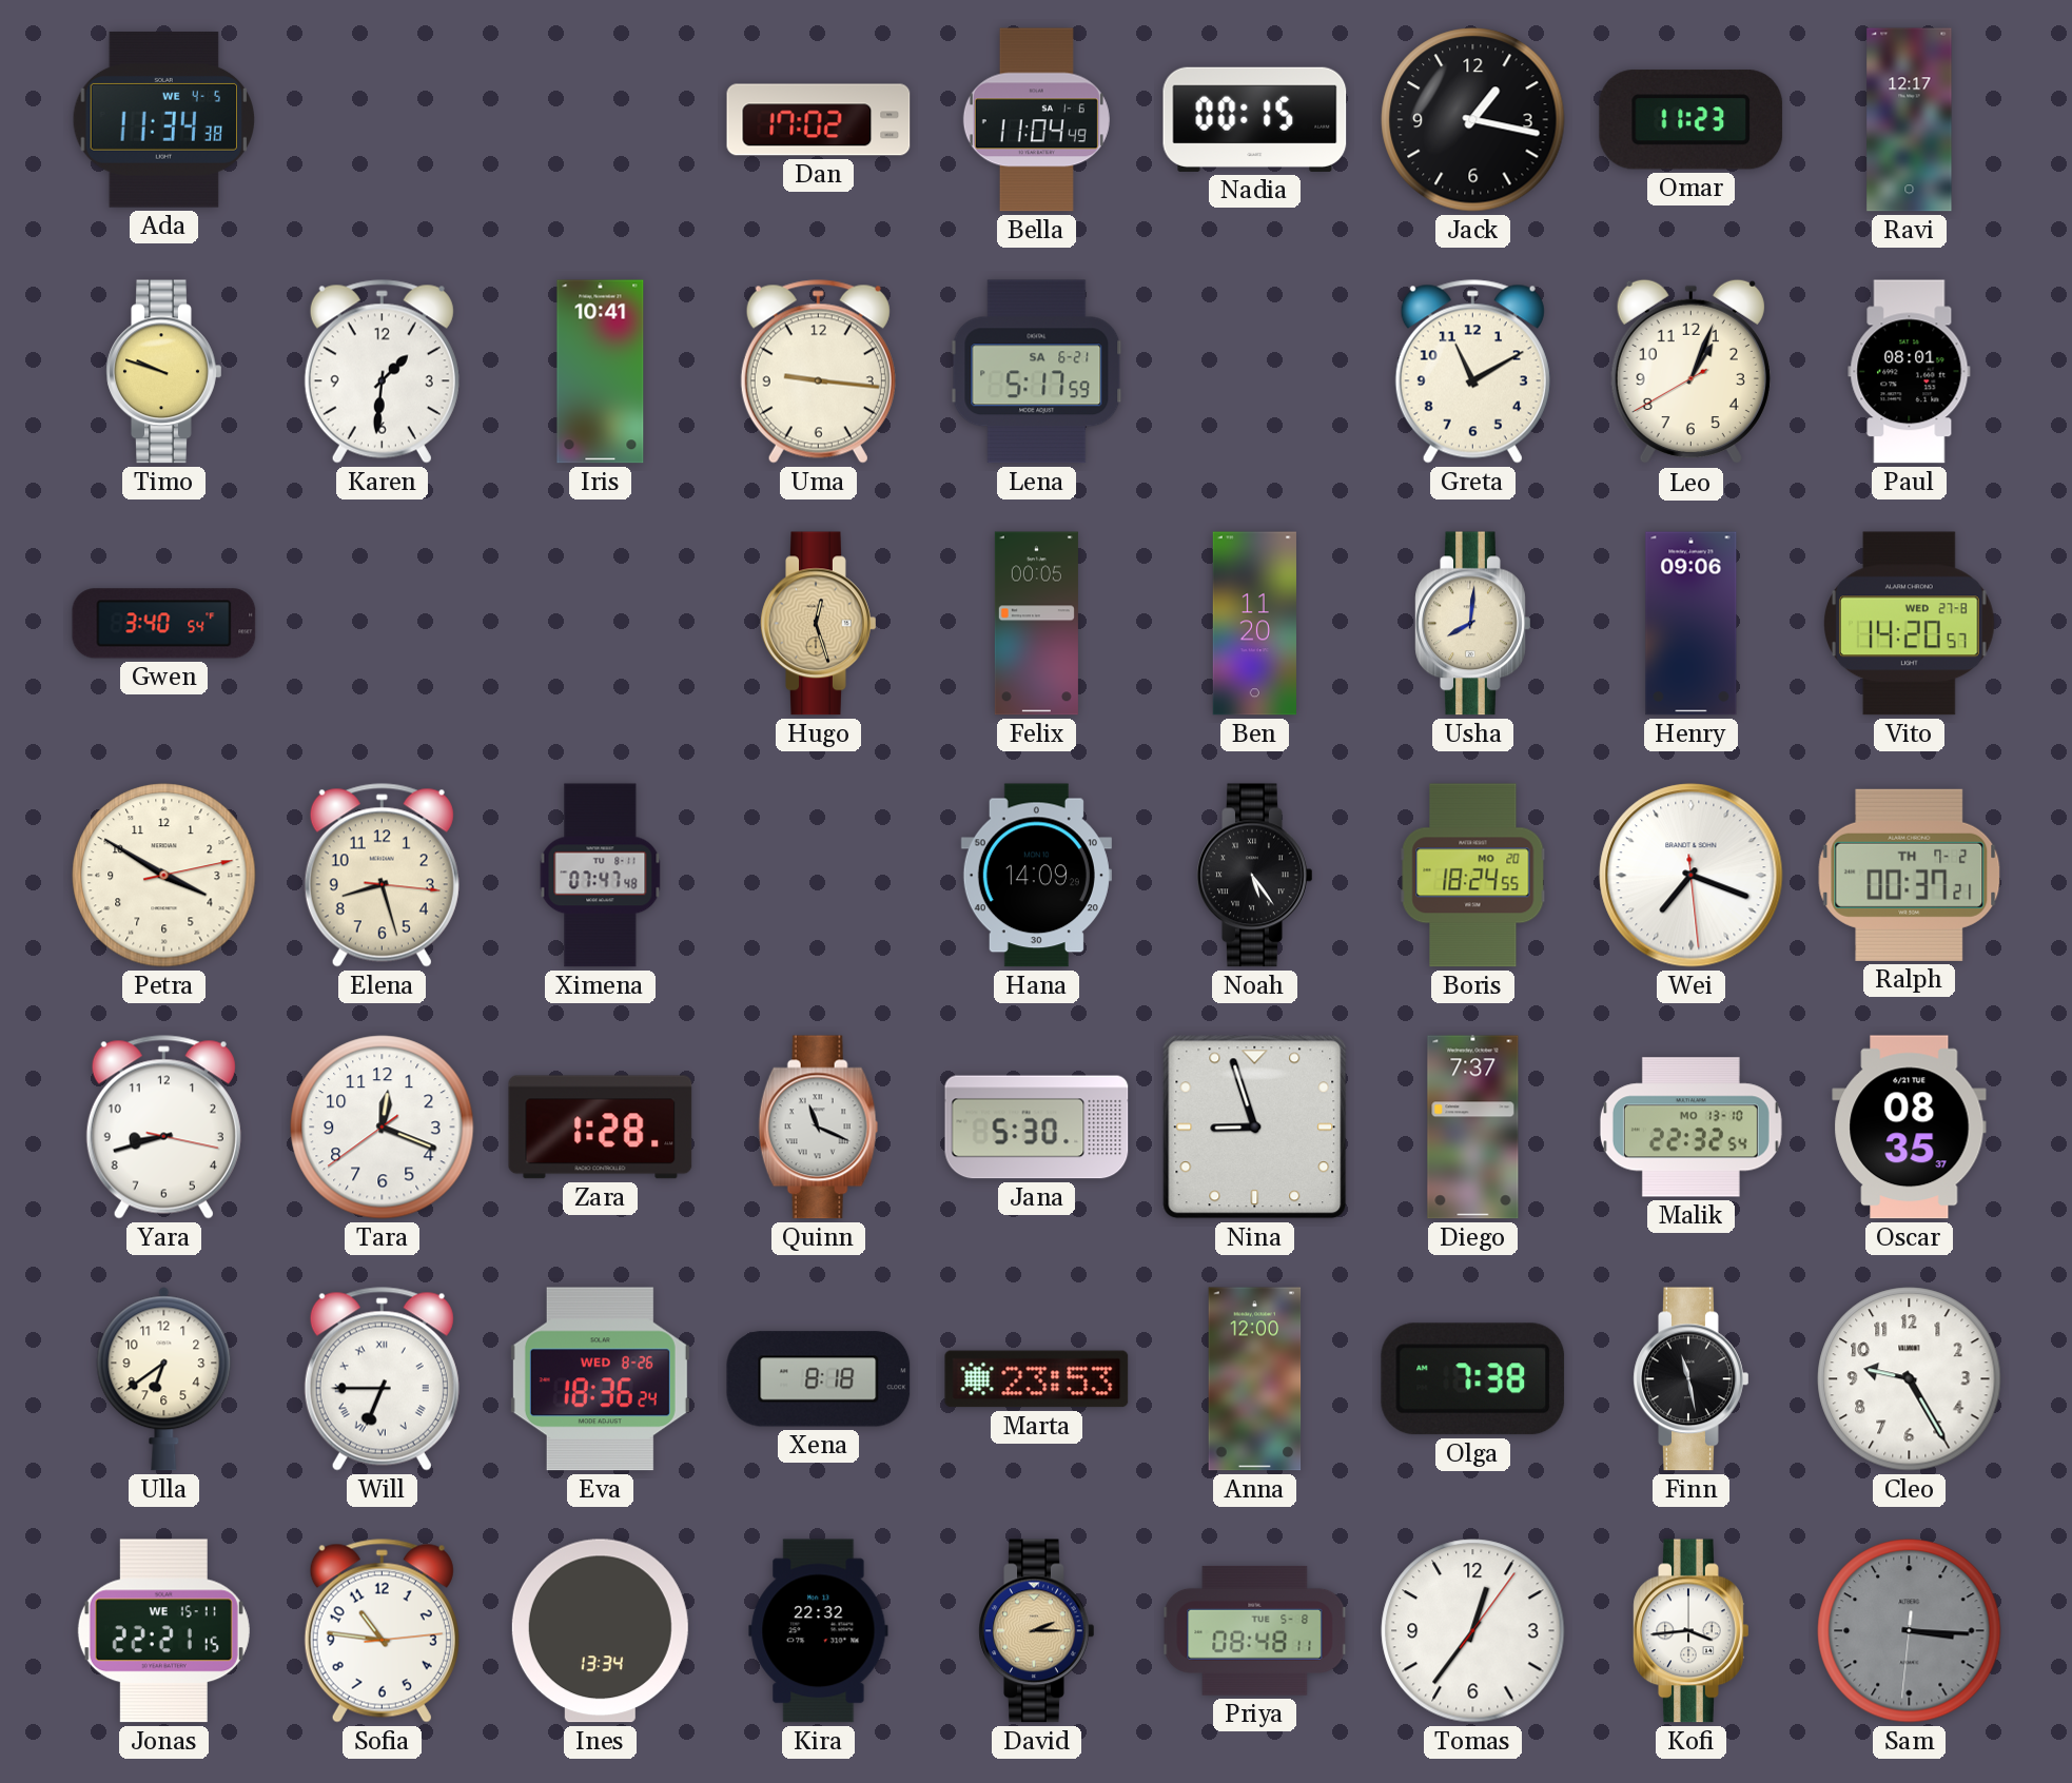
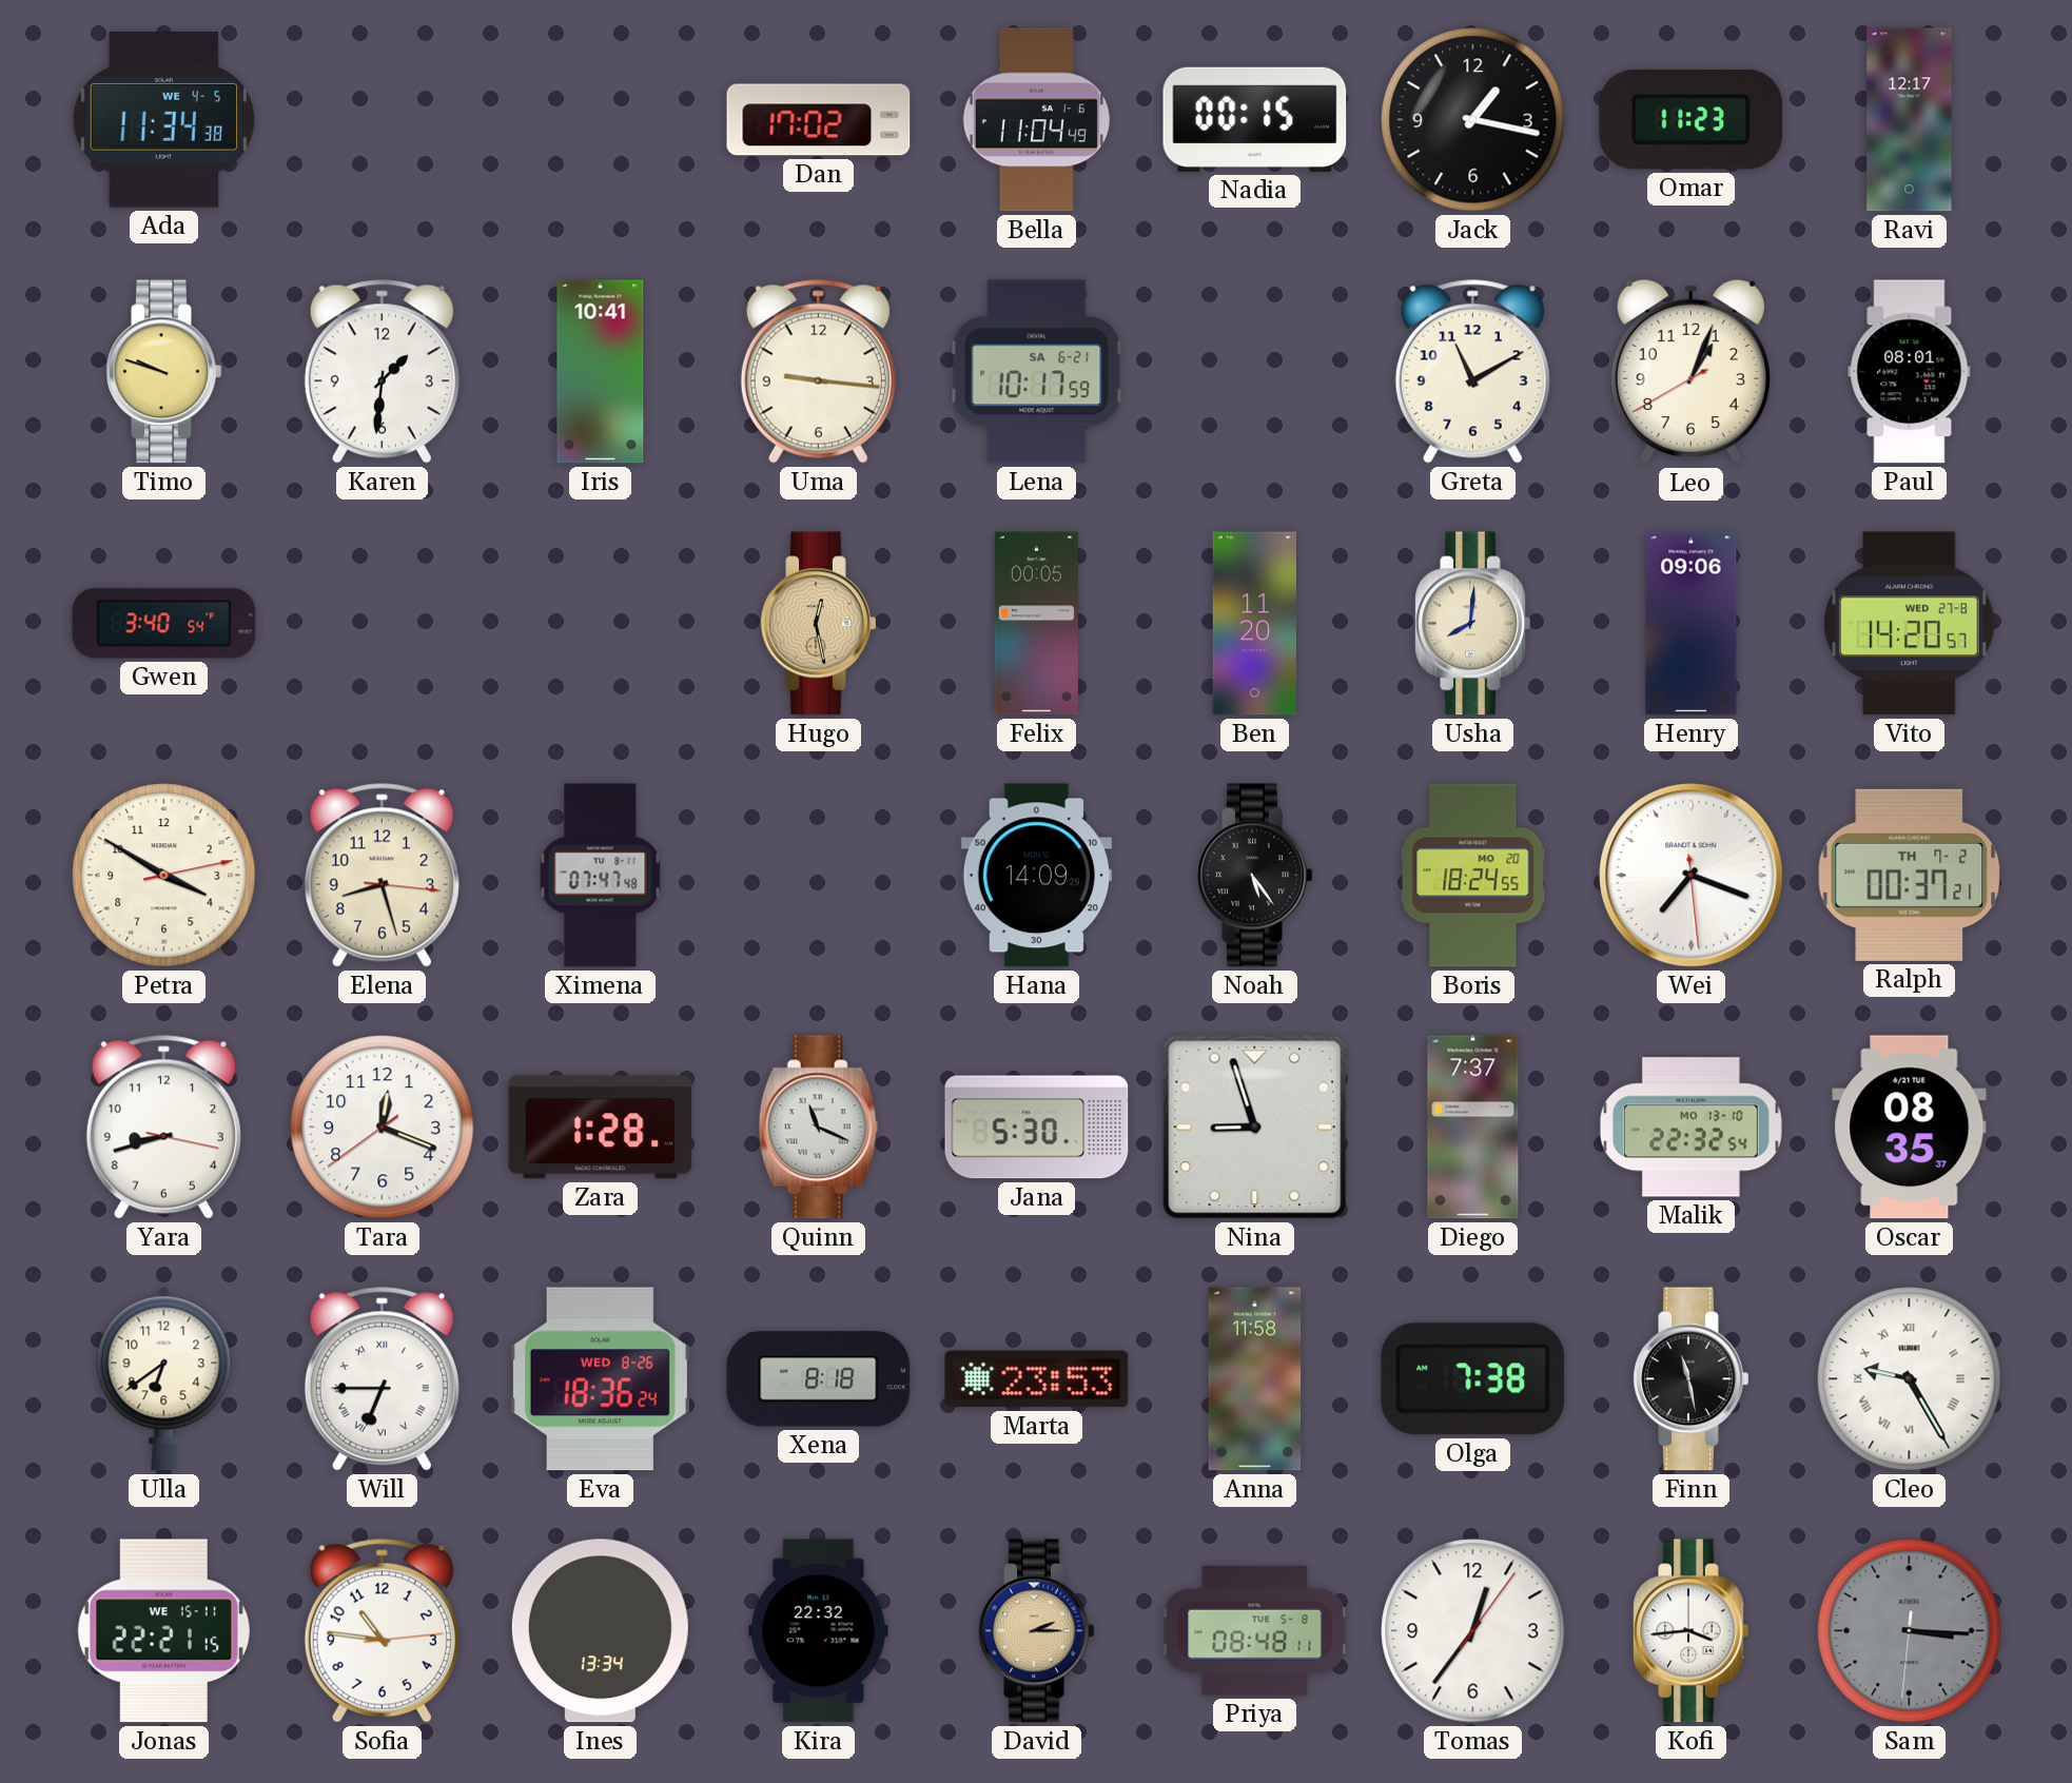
Lena: 5:17 -> 10:17 (1037, 372)
Hugo: 12:27 -> 12:28 (819, 624)
Anna: 12:00 -> 11:58 (1255, 1379)
Cleo numerals: Arabic -> Roman (1910, 1379)
